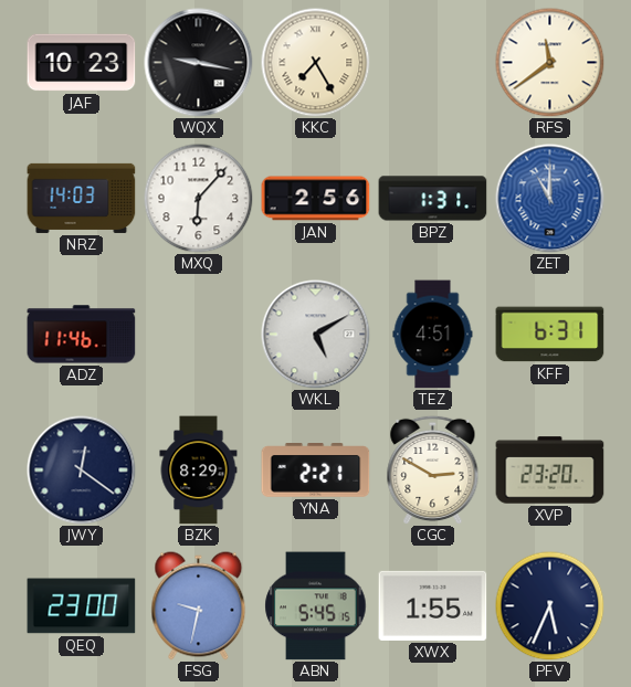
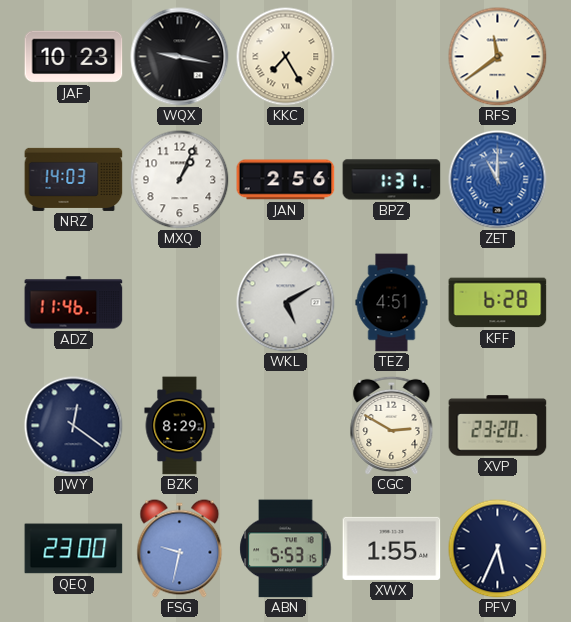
MXQ: 6:07 -> 1:04 (180, 180)
KFF: 6:31 -> 6:28 (498, 303)
YNA: 2:21 -> none (316, 471)
ABN: 5:45 -> 5:53 (286, 549)
